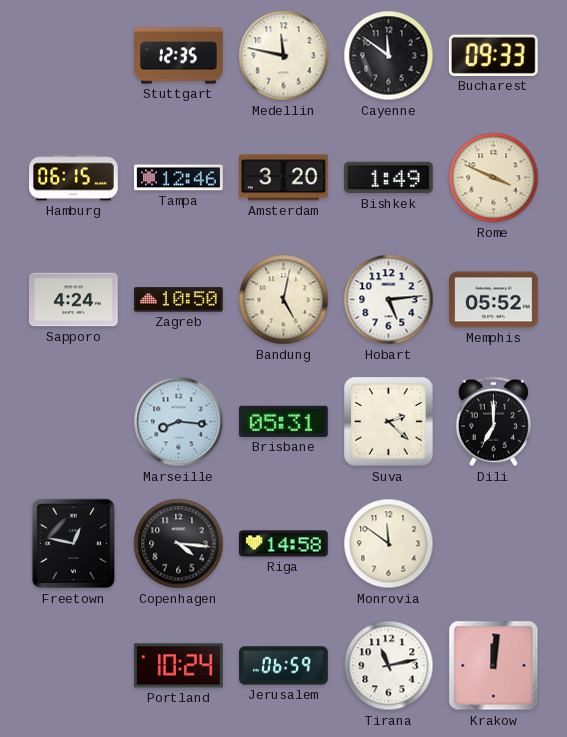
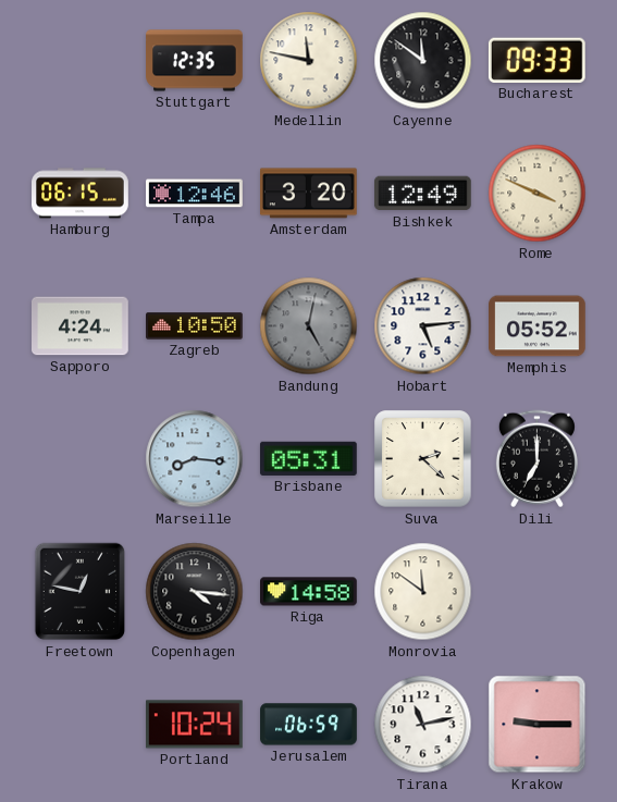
Bishkek: 1:49 -> 12:49 (423, 194)
Bandung dial: cream -> grey (309, 326)
Krakow: 12:01 -> 9:15 (538, 725)
